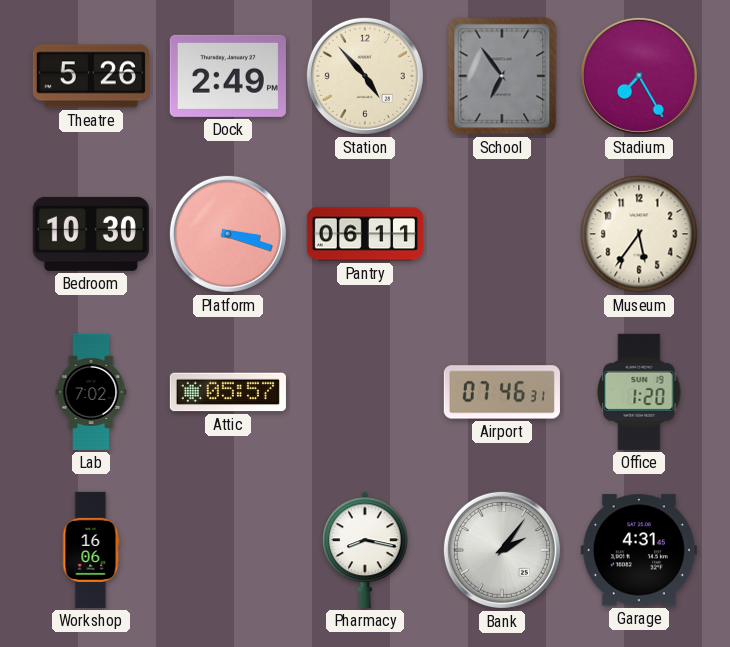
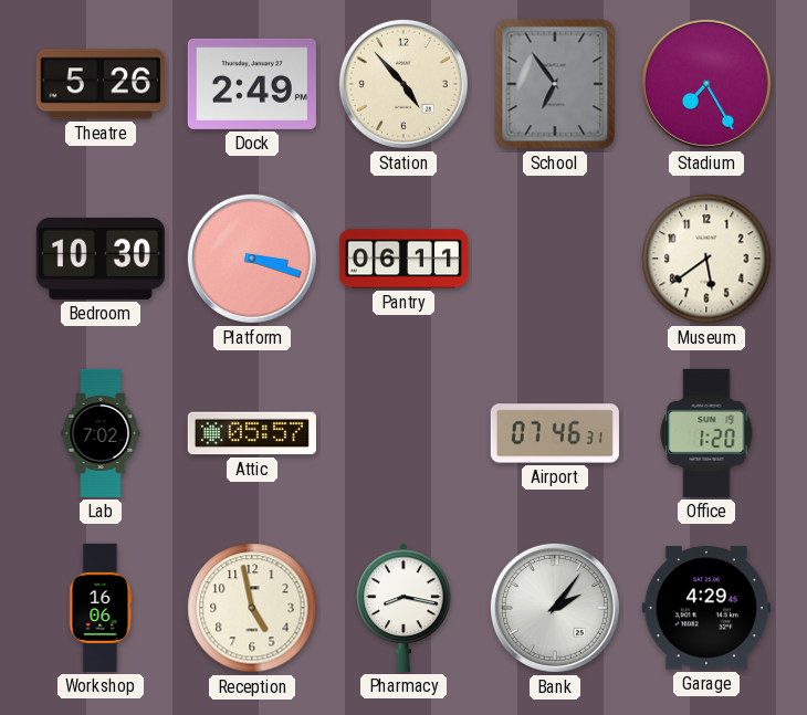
Museum: 5:36 -> 5:39 (706, 259)
Reception: none -> 4:58 (252, 608)
Garage: 4:31 -> 4:29 (706, 608)
